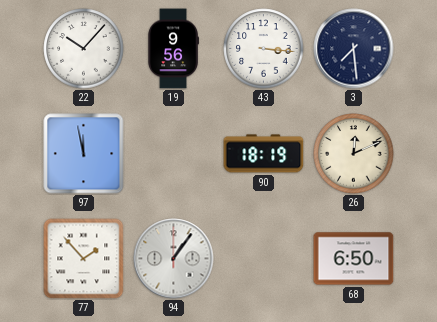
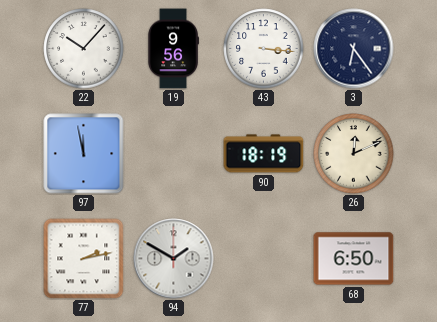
3: 7:29 -> 6:24 (354, 49)
77: 1:53 -> 2:13 (84, 259)
94: 1:06 -> 1:50 (174, 259)
